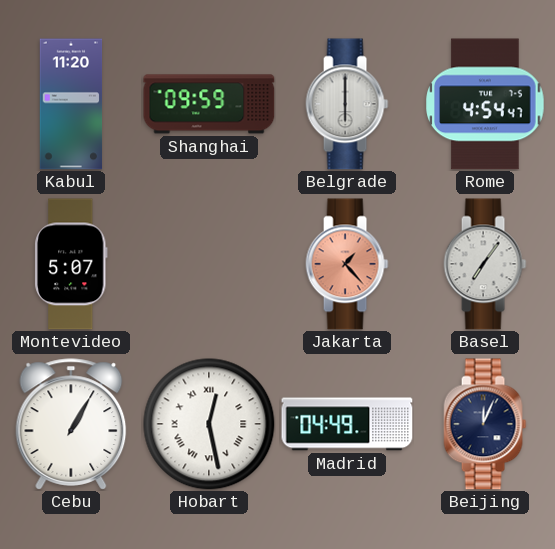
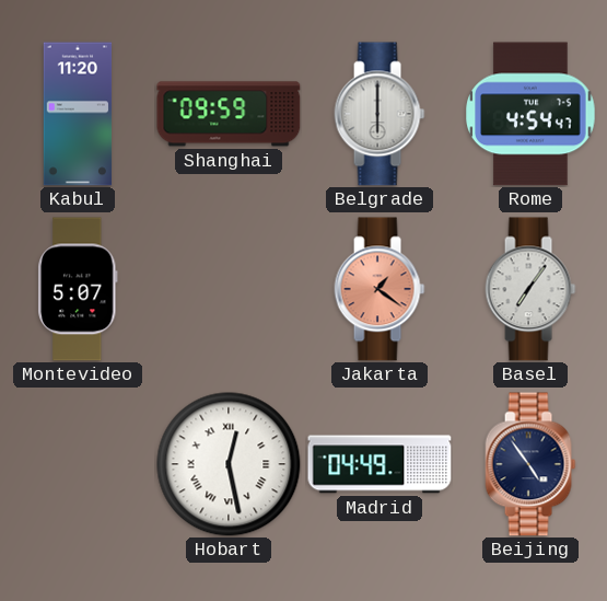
Jakarta: 1:23 -> 1:21 (380, 289)
Cebu: 1:05 -> none (71, 424)
Beijing: 12:04 -> 4:54 (530, 464)
